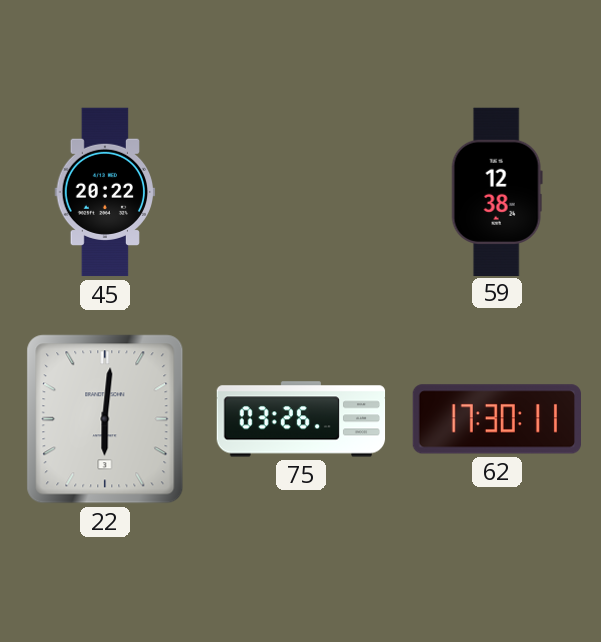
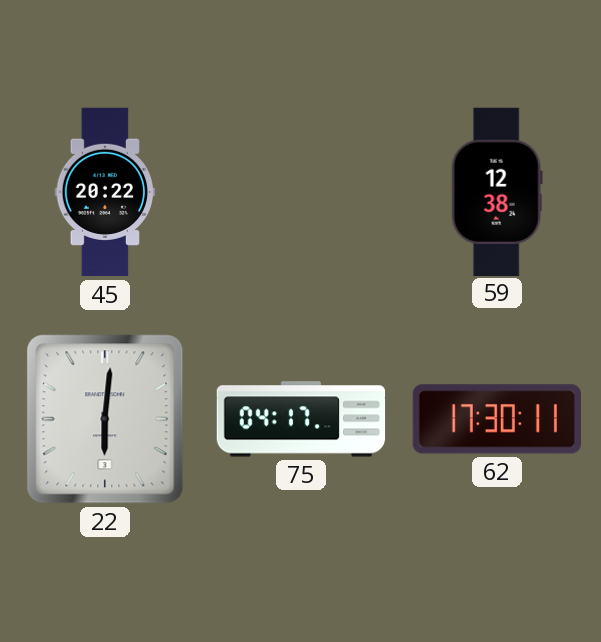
75: 03:26 -> 04:17 (301, 419)
